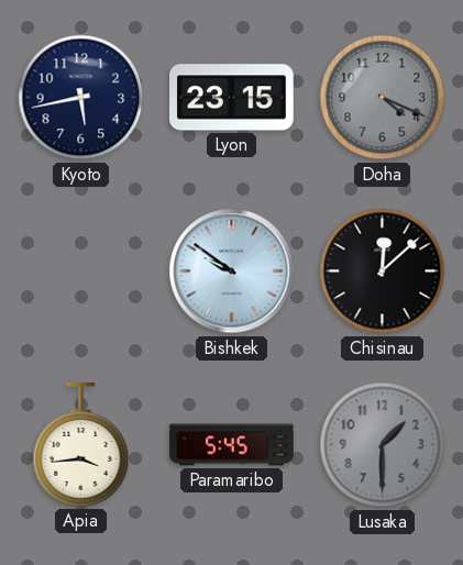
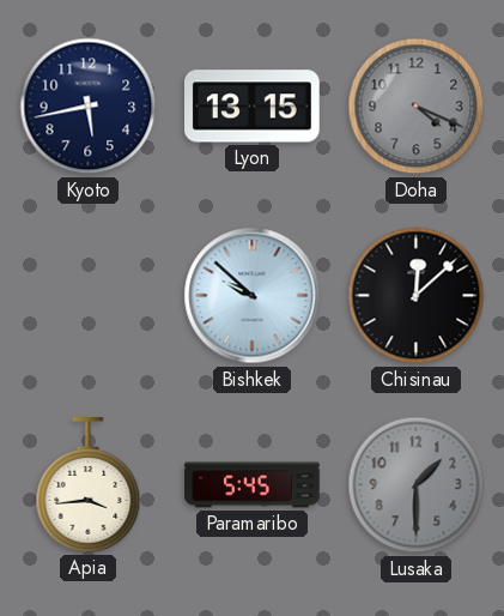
Lyon: 23:15 -> 13:15 (253, 107)
Bishkek: 9:51 -> 9:52 (253, 296)
